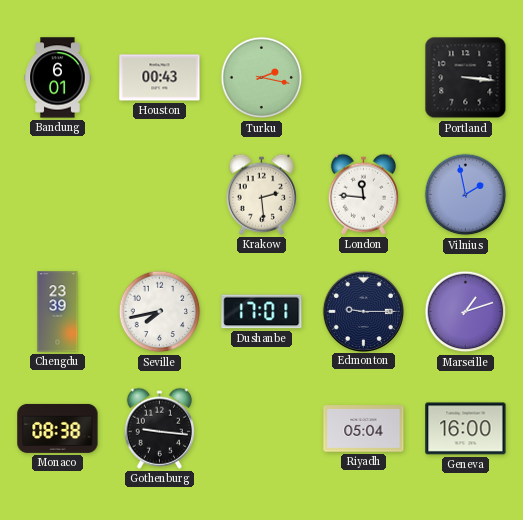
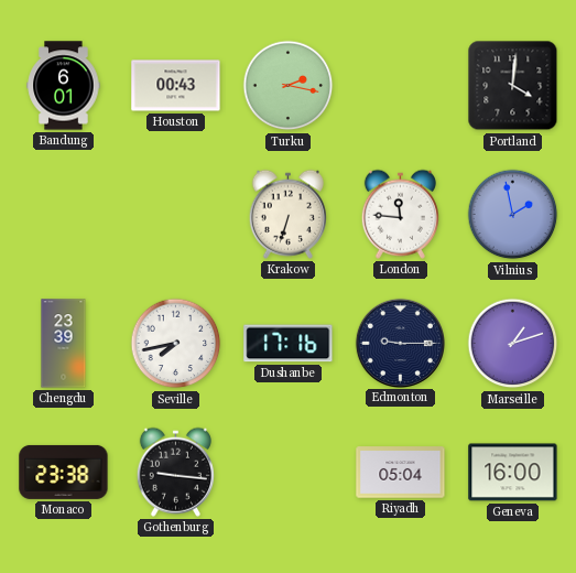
Portland: 3:16 -> 4:01 (513, 86)
Krakow: 2:29 -> 6:33 (287, 214)
Dushanbe: 17:01 -> 17:16 (289, 344)
Monaco: 08:38 -> 23:38 (64, 472)
